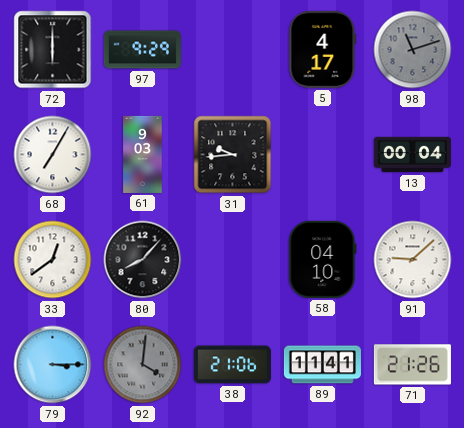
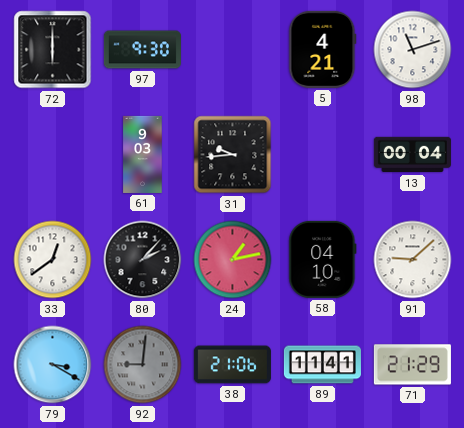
97: 9:29 -> 9:30 (142, 50)
5: 4:17 -> 4:21 (323, 49)
98 dial: grey -> white (413, 50)
68: 7:05 -> none (53, 155)
80: 8:07 -> 2:07 (143, 260)
24: none -> 1:13 (233, 260)
79: 3:15 -> 3:20 (53, 365)
92: 4:01 -> 9:01 (143, 365)
71: 21:26 -> 21:29 (412, 365)
